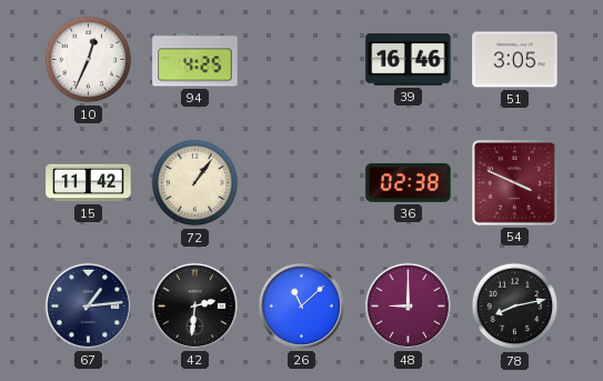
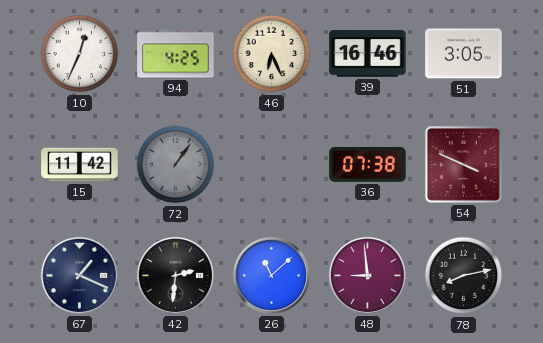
46: none -> 6:26 (272, 54)
72 dial: cream -> grey (176, 165)
36: 02:38 -> 07:38 (368, 164)
67: 1:14 -> 1:19 (79, 275)
48: 9:00 -> 8:59 (367, 275)
